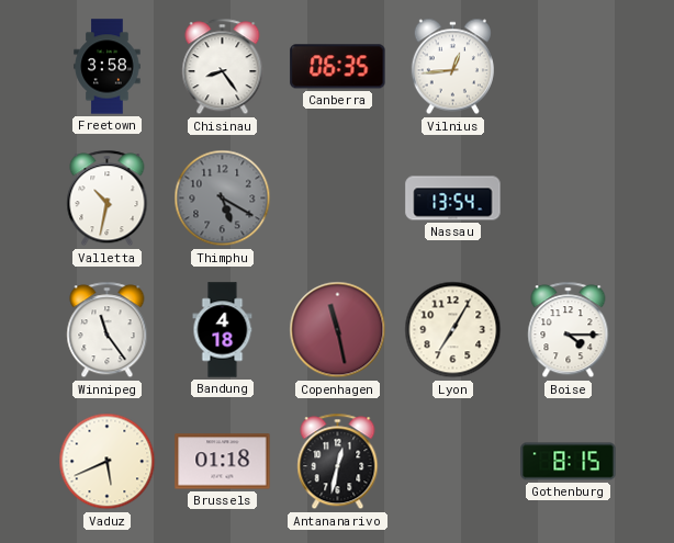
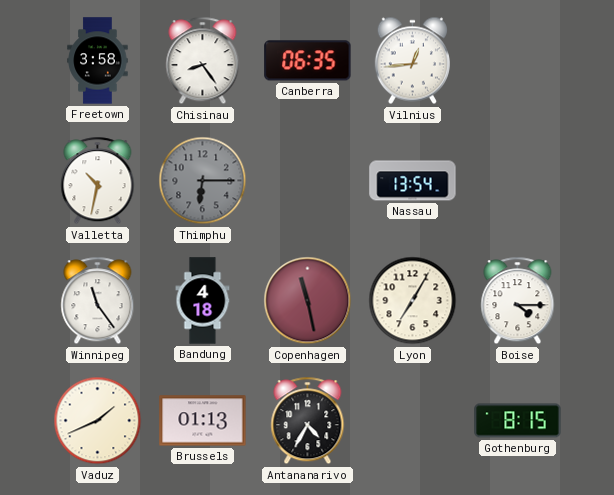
Thimphu: 5:20 -> 6:15 (203, 181)
Vaduz: 5:41 -> 1:41 (98, 421)
Brussels: 01:18 -> 01:13 (203, 421)
Antananarivo: 12:32 -> 4:35 (308, 421)
